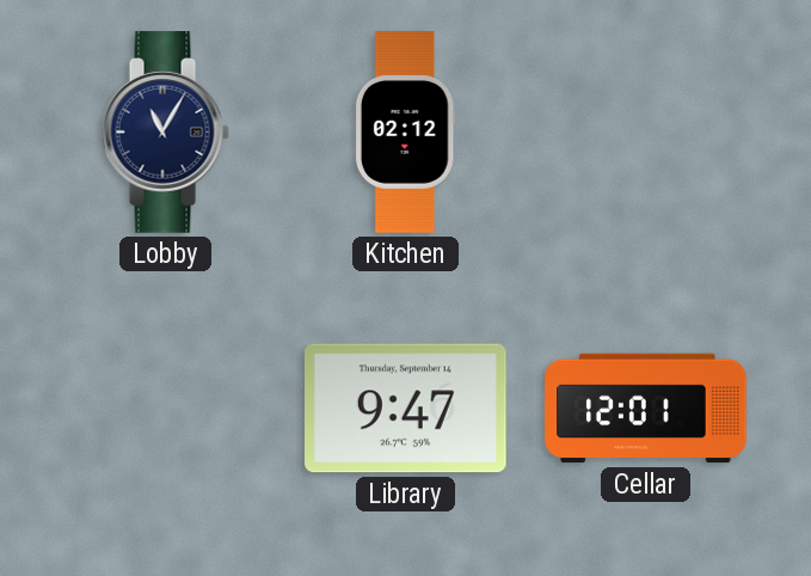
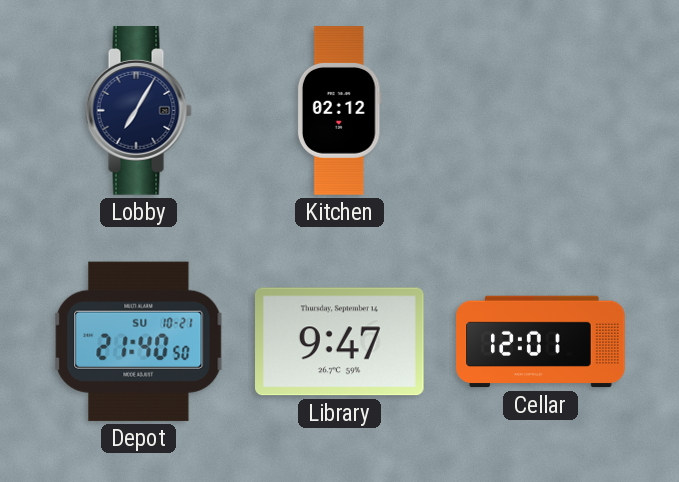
Lobby: 11:05 -> 7:05 (138, 111)
Depot: none -> 21:40 (139, 341)
